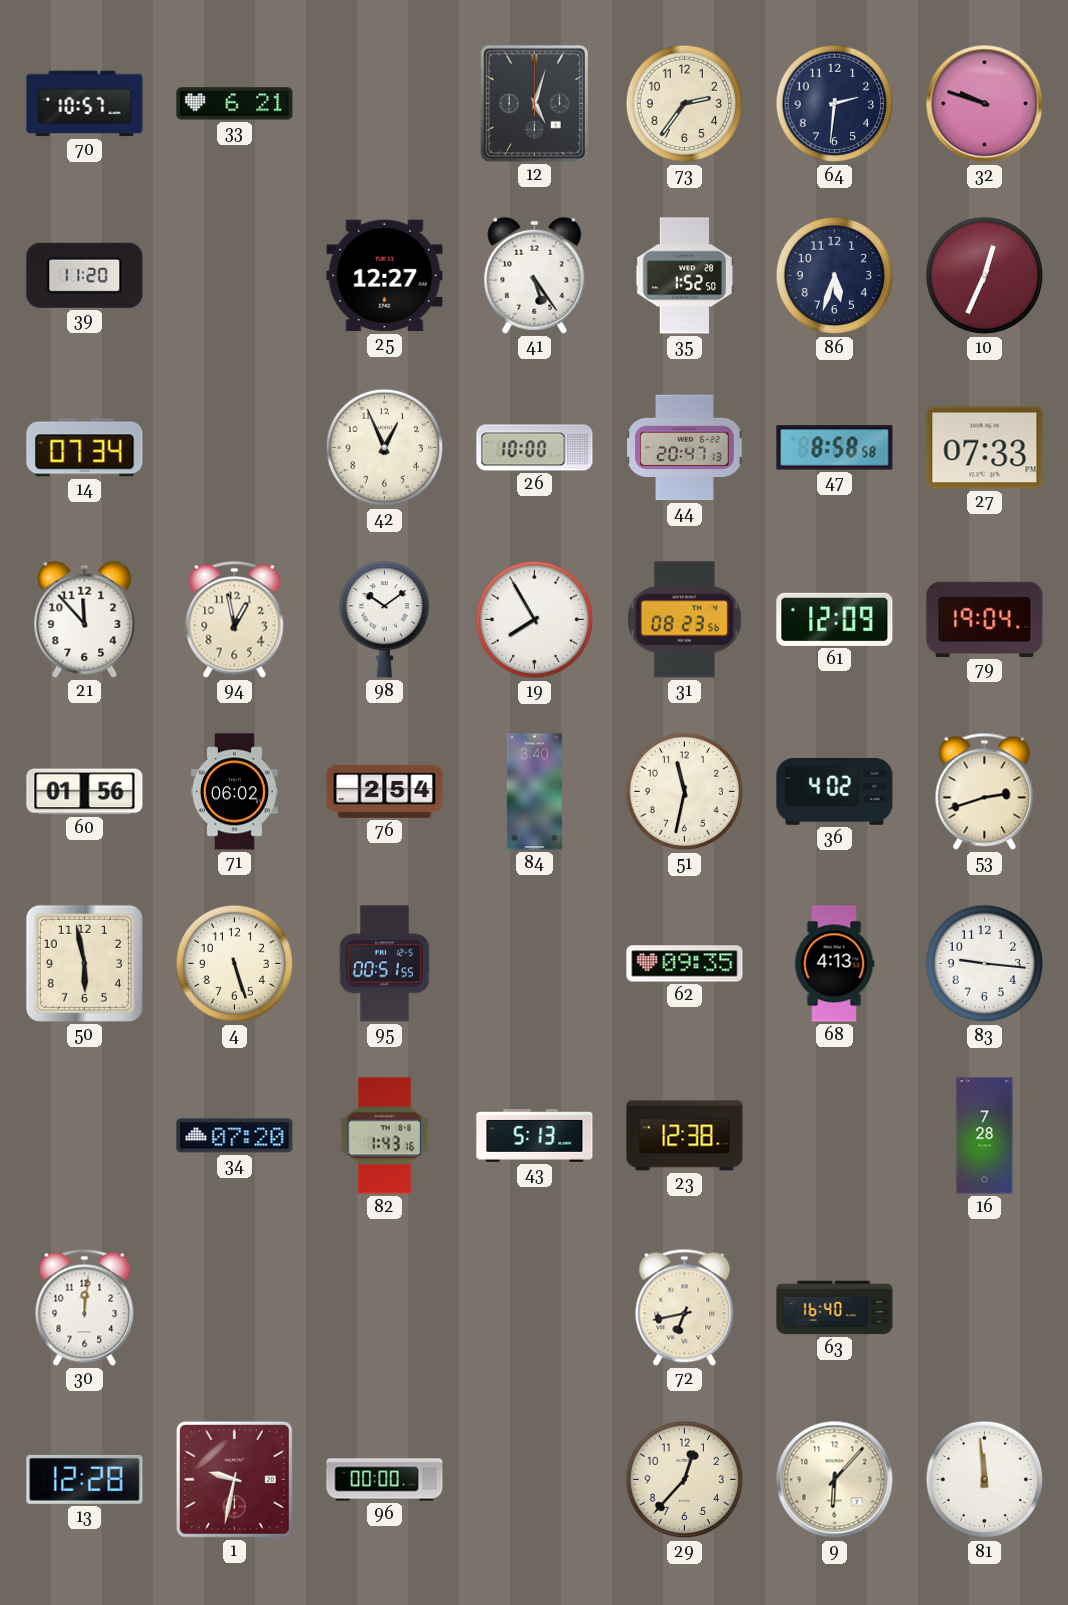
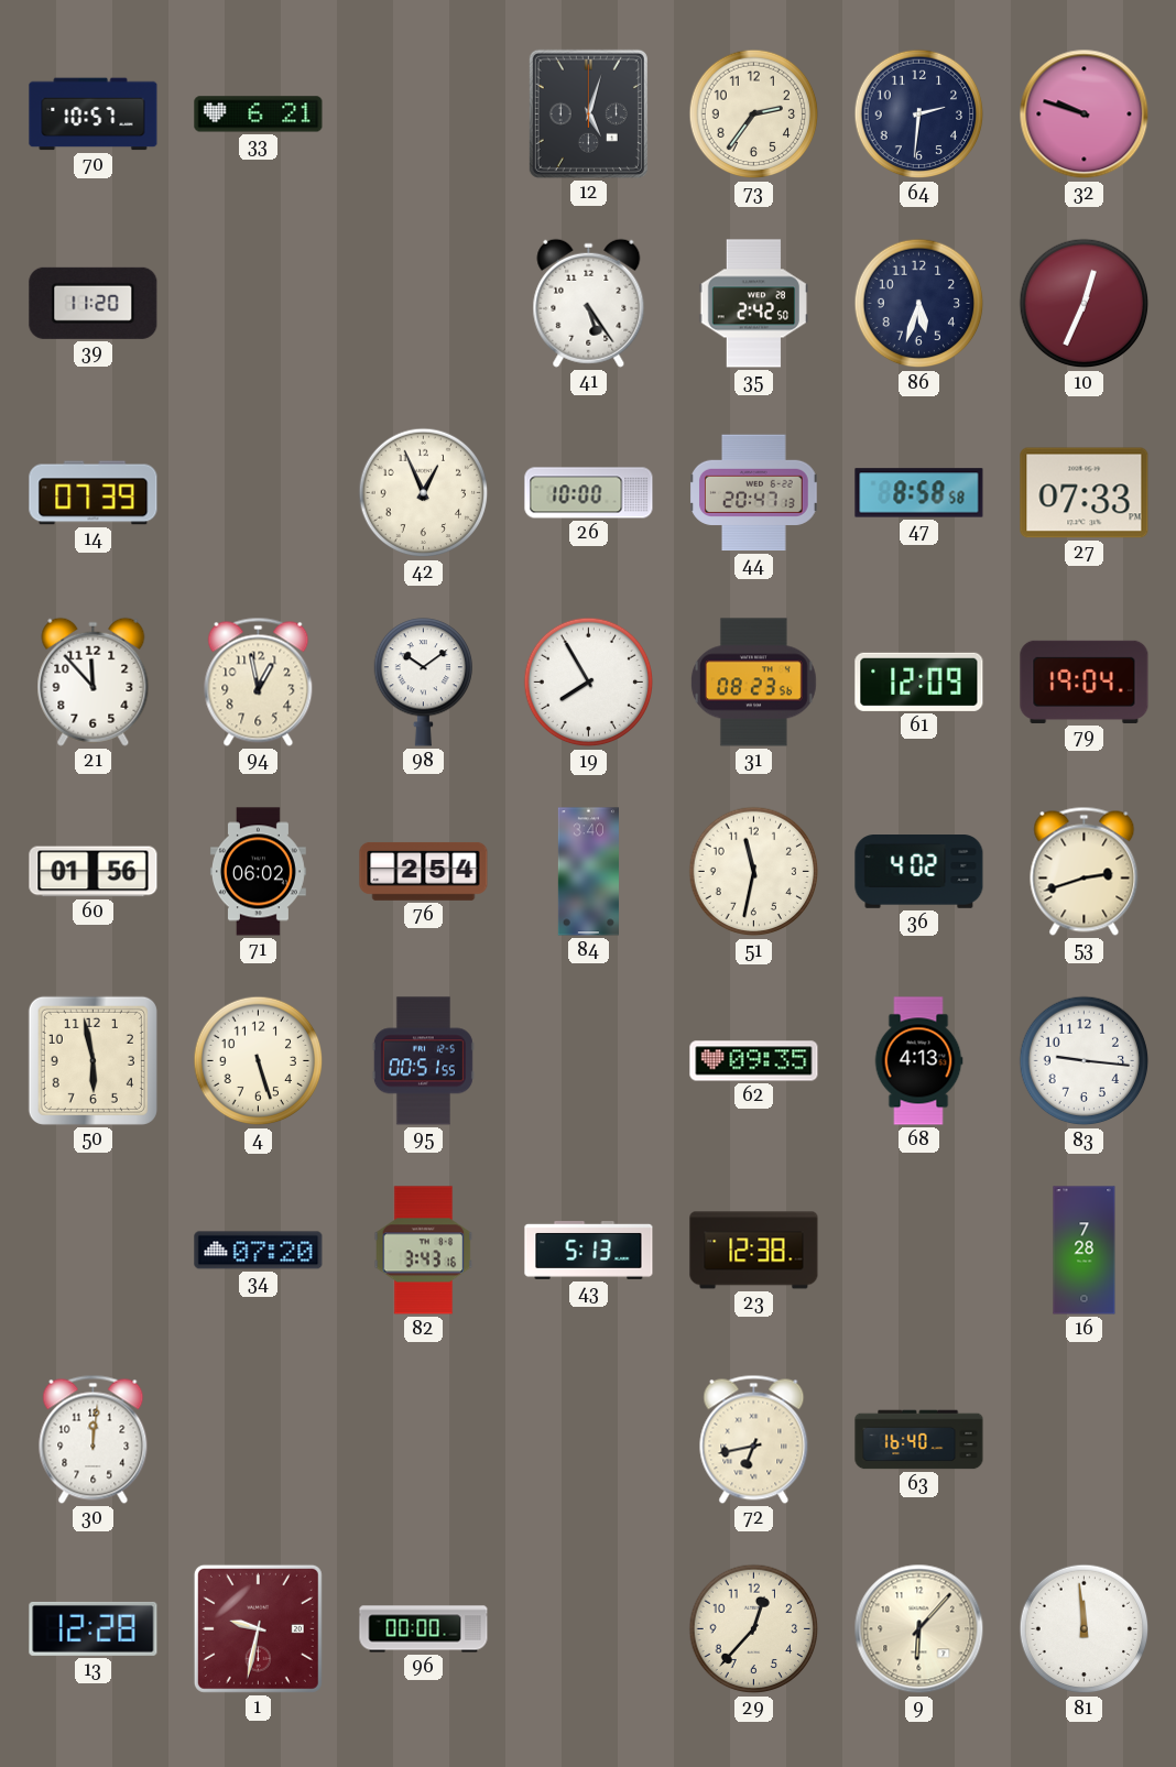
25: 12:27 -> none (385, 276)
35: 1:52 -> 2:42 (753, 304)
14: 07:34 -> 07:39 (94, 493)
82: 1:43 -> 3:43 (424, 1251)
